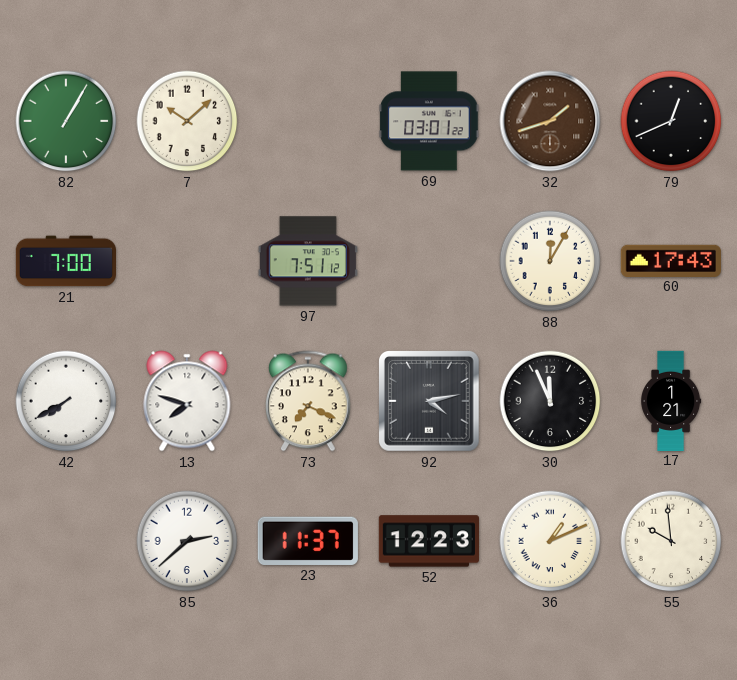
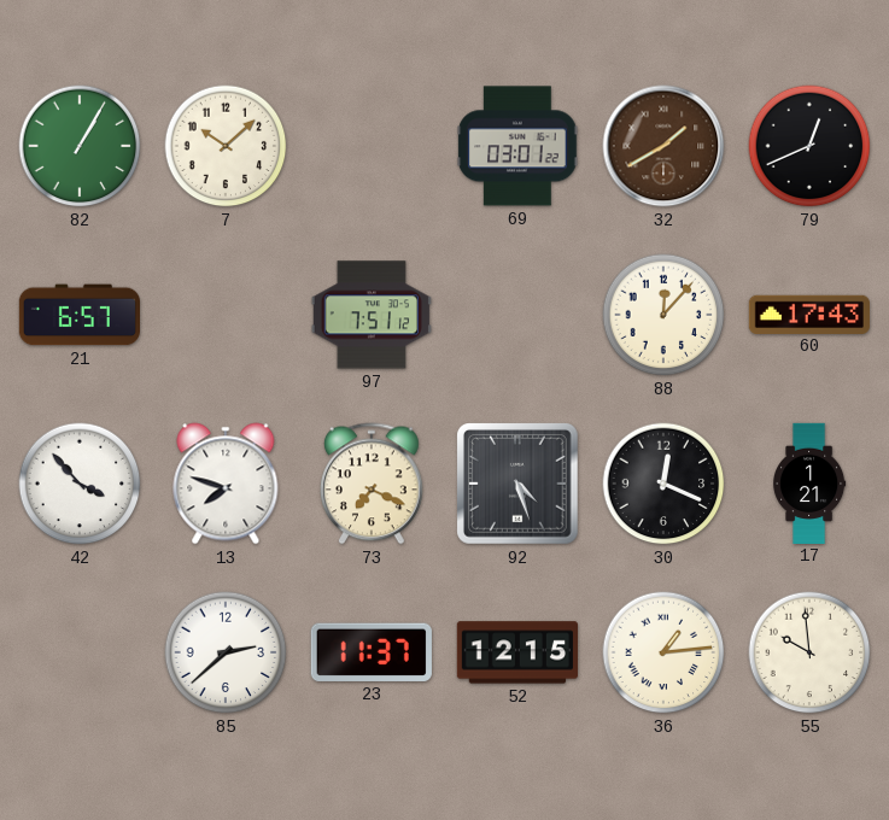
32: 1:42 -> 1:40 (663, 146)
21: 7:00 -> 6:57 (78, 315)
88: 12:05 -> 12:07 (663, 315)
42: 7:40 -> 3:53 (80, 484)
92: 4:13 -> 4:27 (519, 485)
30: 11:56 -> 12:19 (663, 484)
52: 12:23 -> 12:15 (517, 652)
36: 1:11 -> 1:14 (663, 652)
